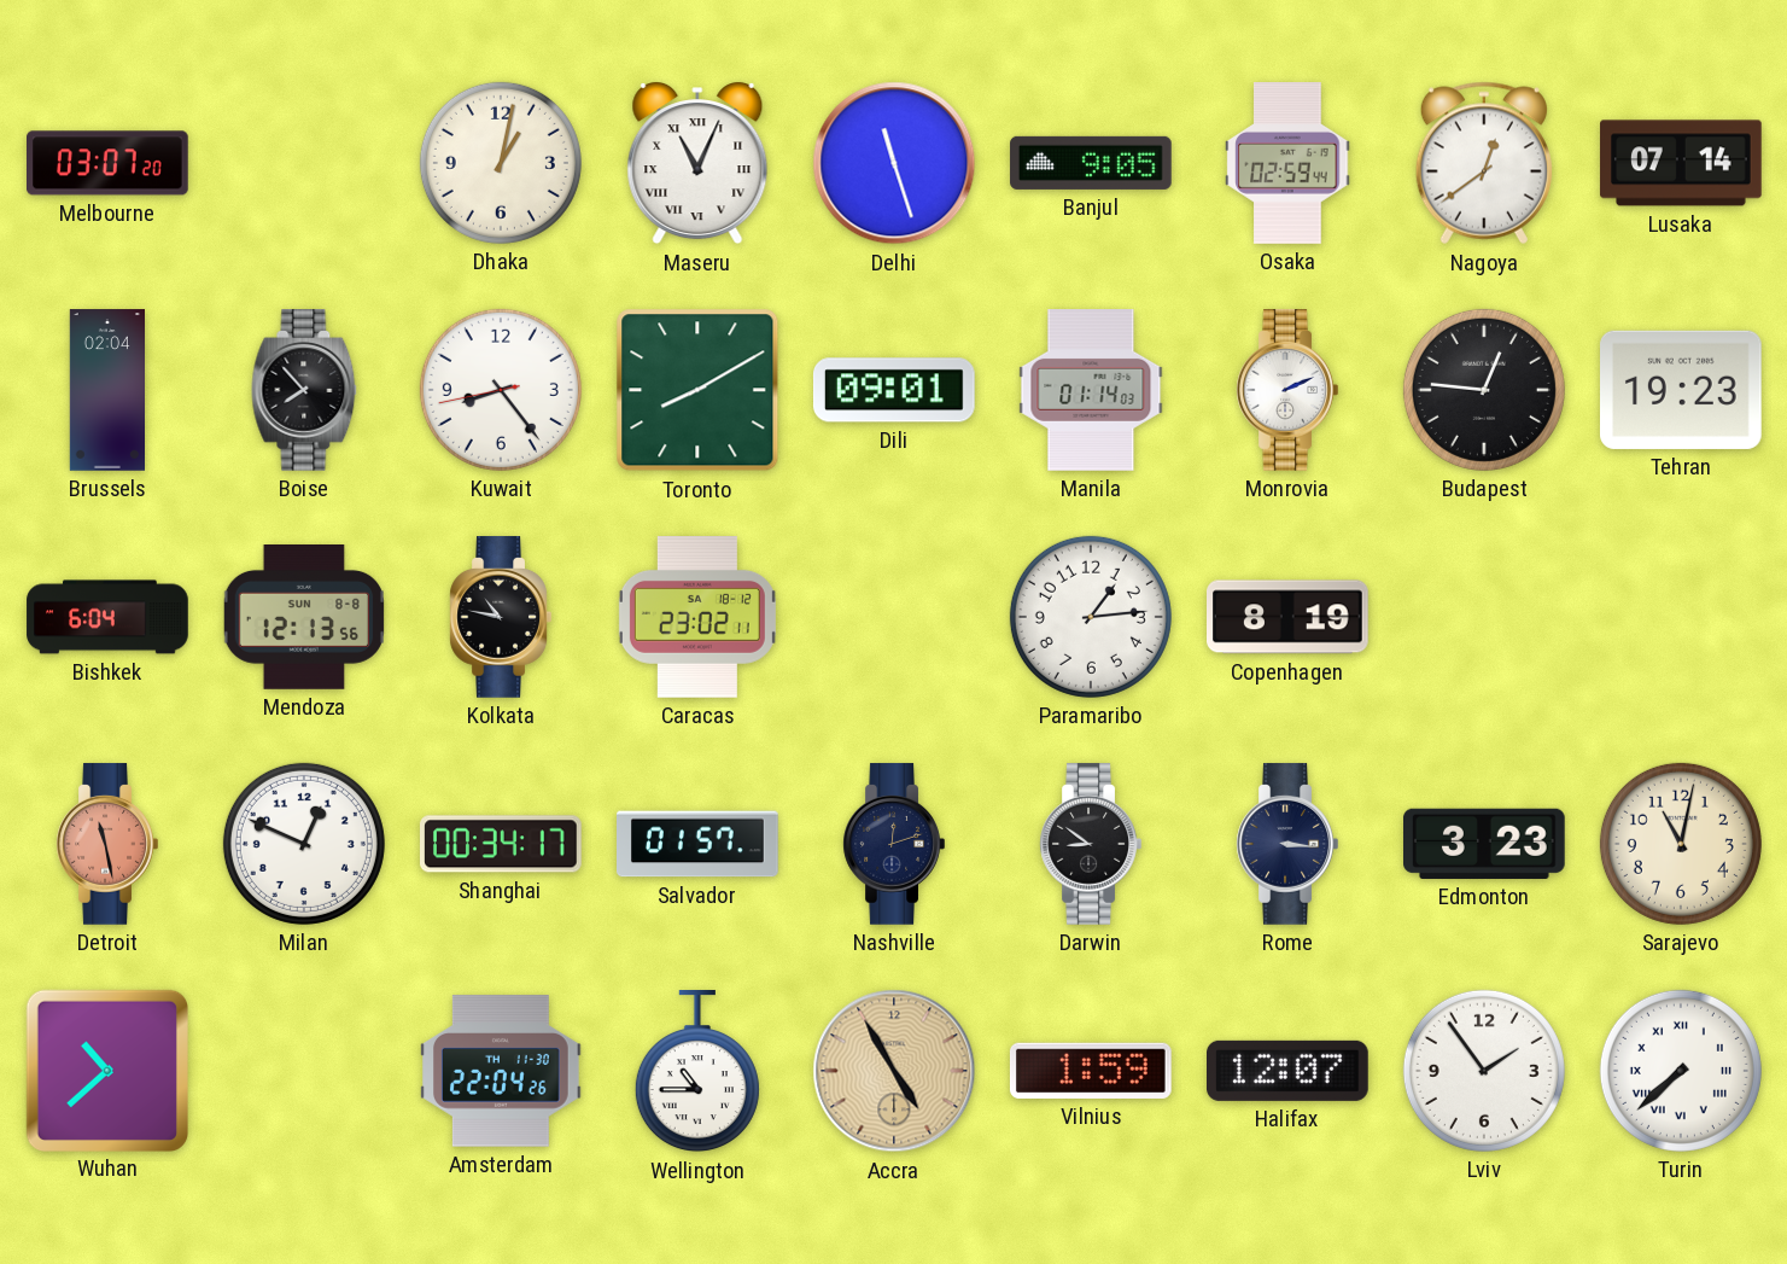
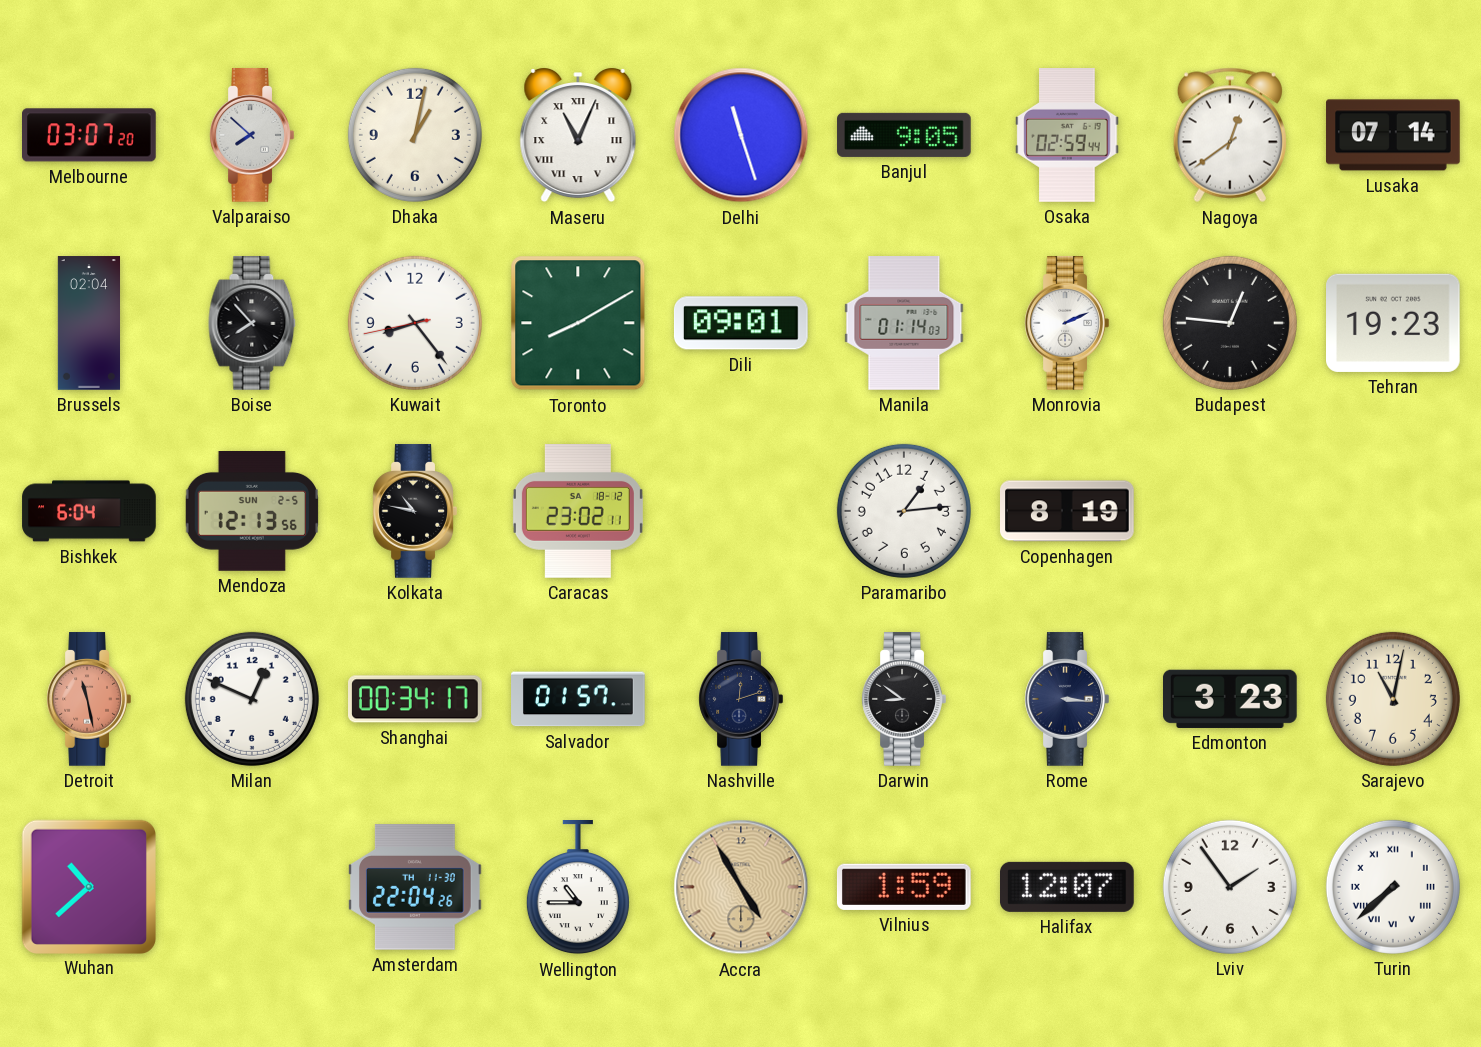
Valparaiso: none -> 7:52 (252, 135)
Mendoza date: SUN 8-8 -> SUN 2-5 (251, 512)
